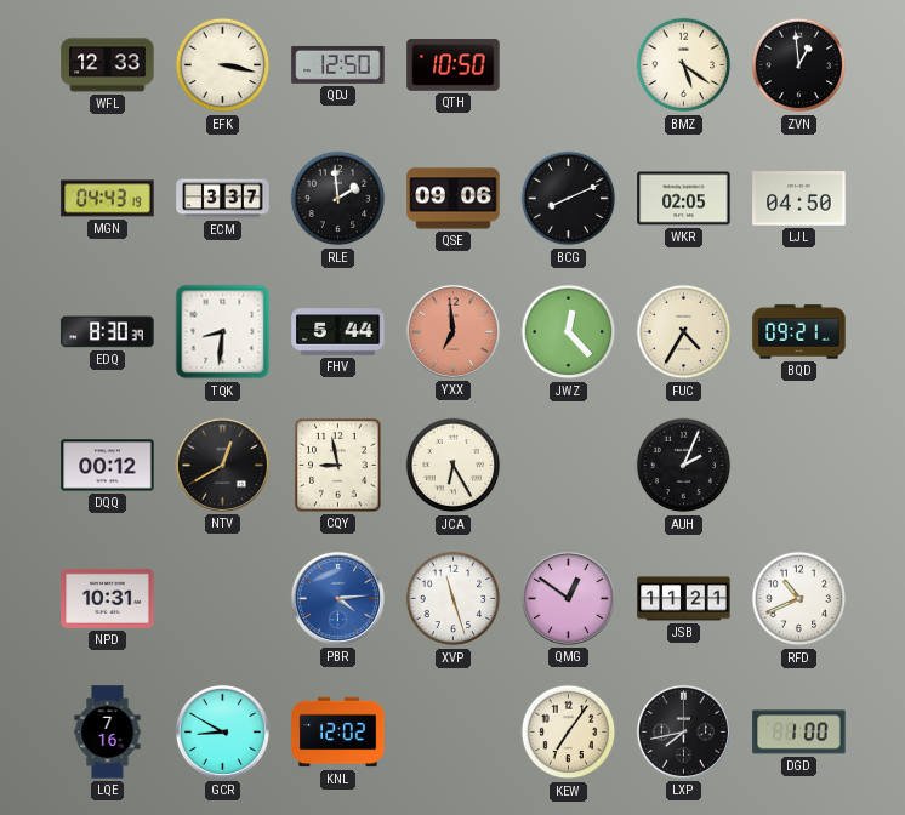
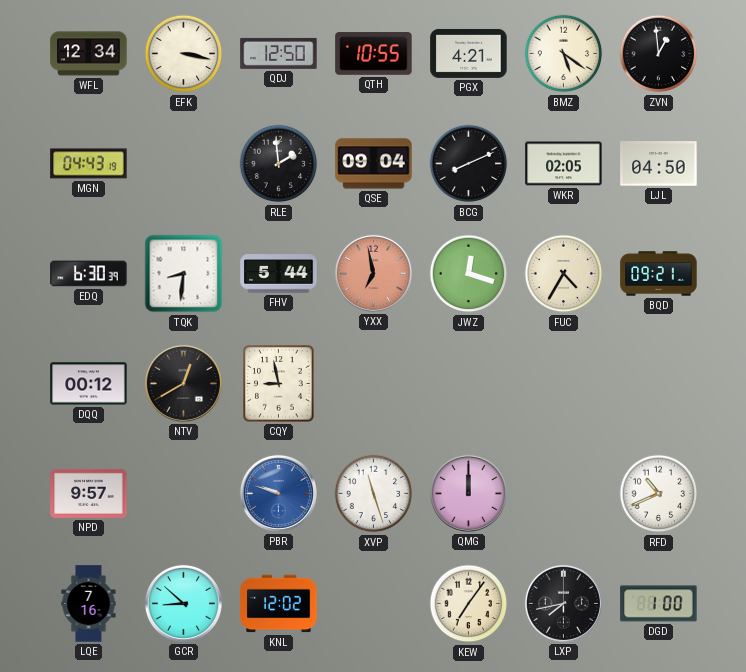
WFL: 12:33 -> 12:34 (89, 54)
QTH: 10:50 -> 10:55 (374, 54)
PGX: none -> 4:21 (469, 53)
ECM: 3:37 -> none (223, 199)
QSE: 09:06 -> 09:04 (374, 164)
EDQ: 8:30 -> 6:30 (89, 274)
YXX: 6:59 -> 6:58 (373, 273)
JWZ: 12:23 -> 12:18 (469, 274)
JCA: 6:25 -> none (454, 466)
AUH: 2:04 -> none (684, 466)
NPD: 10:31 -> 9:57 (89, 493)
PBR: 4:14 -> 9:48 (278, 493)
QMG: 12:51 -> 12:00 (468, 493)
JSB: 11:21 -> none (684, 599)
GCR: 8:50 -> 8:52 (183, 603)
